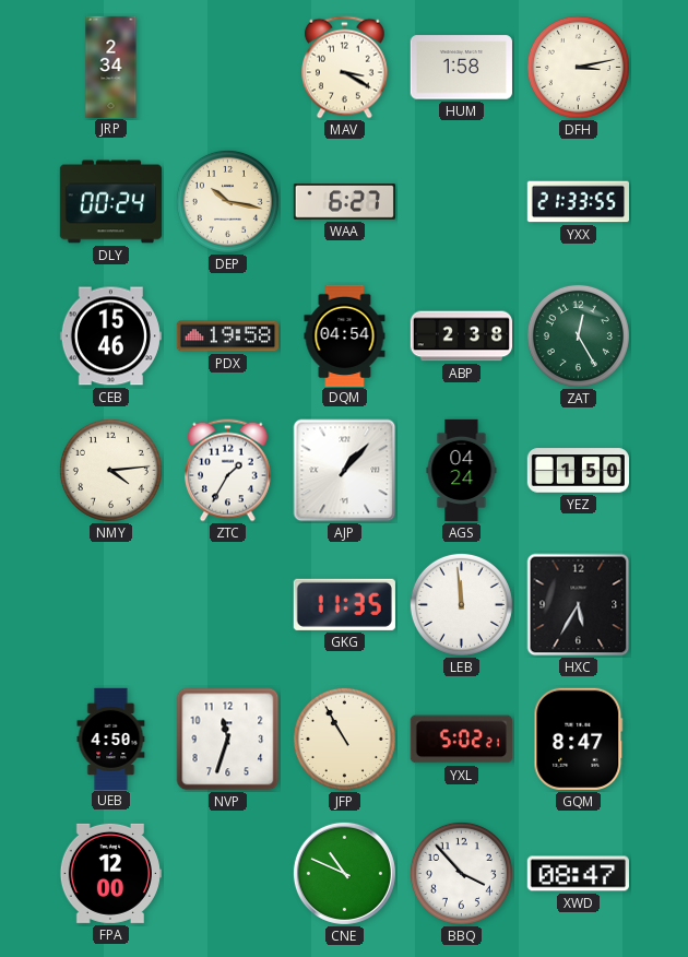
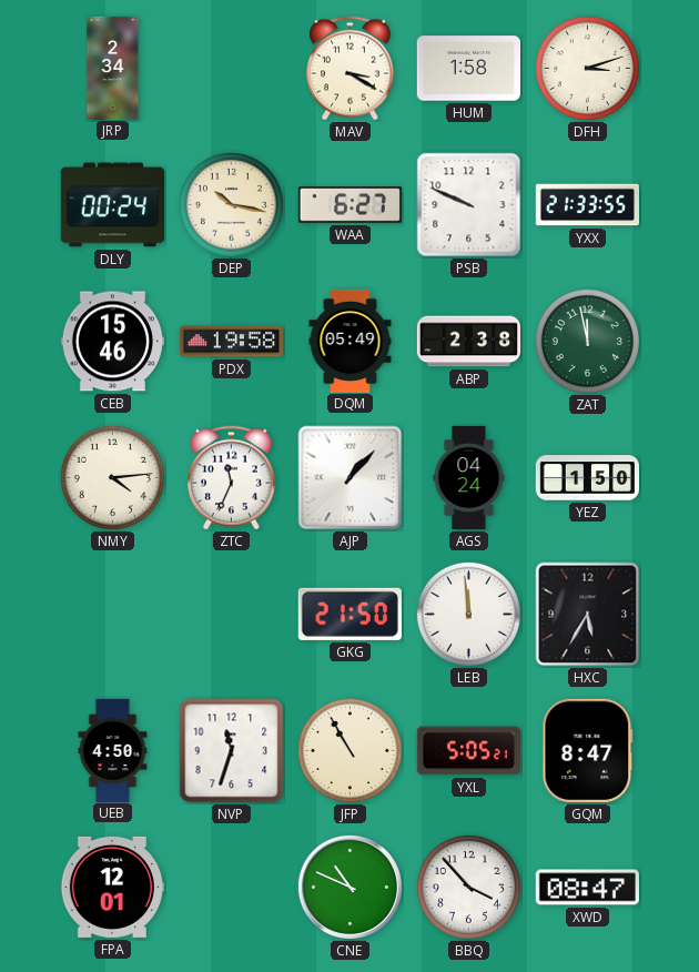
DFH: 3:13 -> 3:12 (587, 68)
PSB: none -> 9:49 (469, 205)
DQM: 04:54 -> 05:49 (351, 341)
ZAT: 12:25 -> 11:58 (587, 341)
ZTC: 1:35 -> 11:34 (232, 478)
GKG: 11:35 -> 21:50 (349, 614)
YXL: 5:02 -> 5:05 (468, 751)
FPA: 12:00 -> 12:01 (112, 887)
